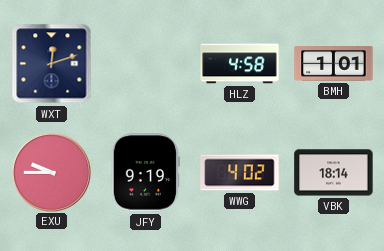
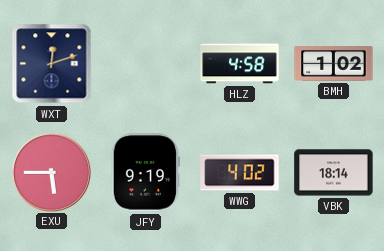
BMH: 1:01 -> 1:02 (334, 64)
EXU: 9:45 -> 5:45 (51, 172)
